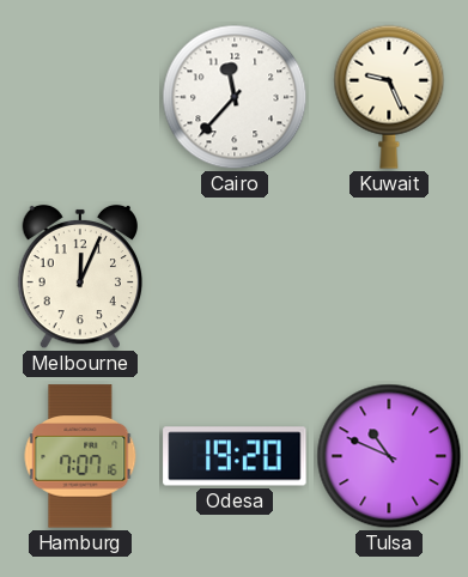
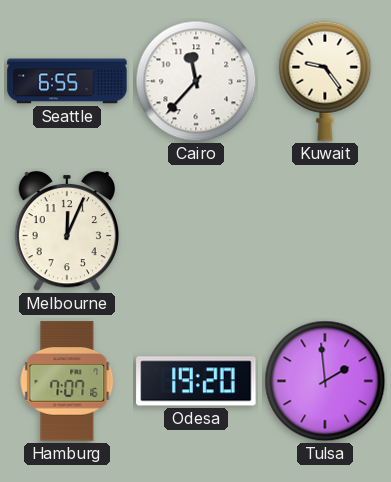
Seattle: none -> 6:55 (67, 81)
Kuwait: 9:26 -> 9:24 (325, 81)
Tulsa: 10:49 -> 1:59 (325, 381)
